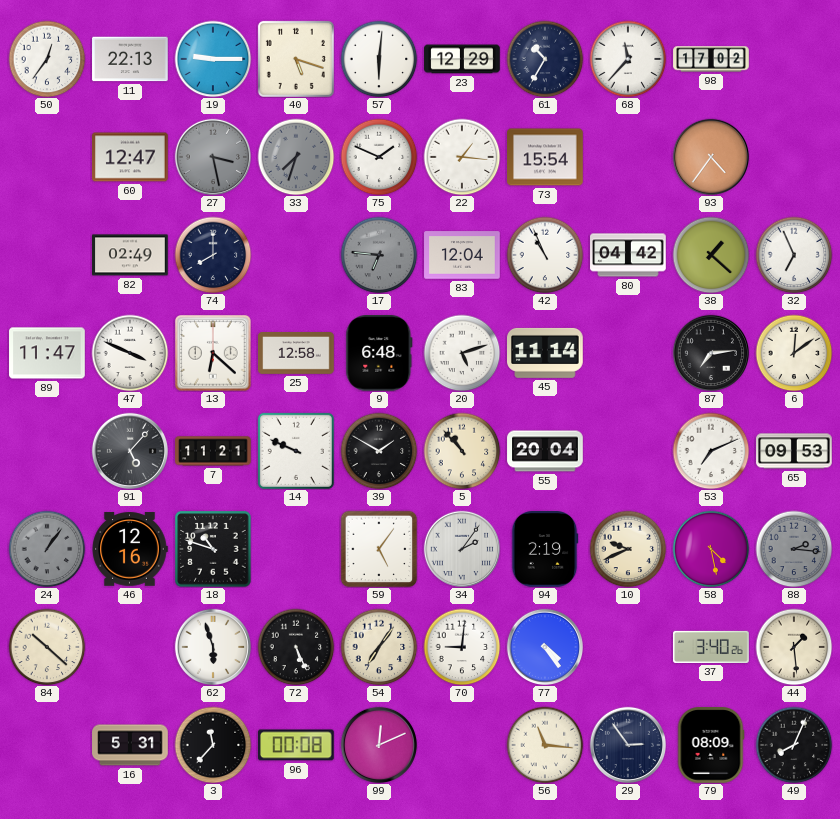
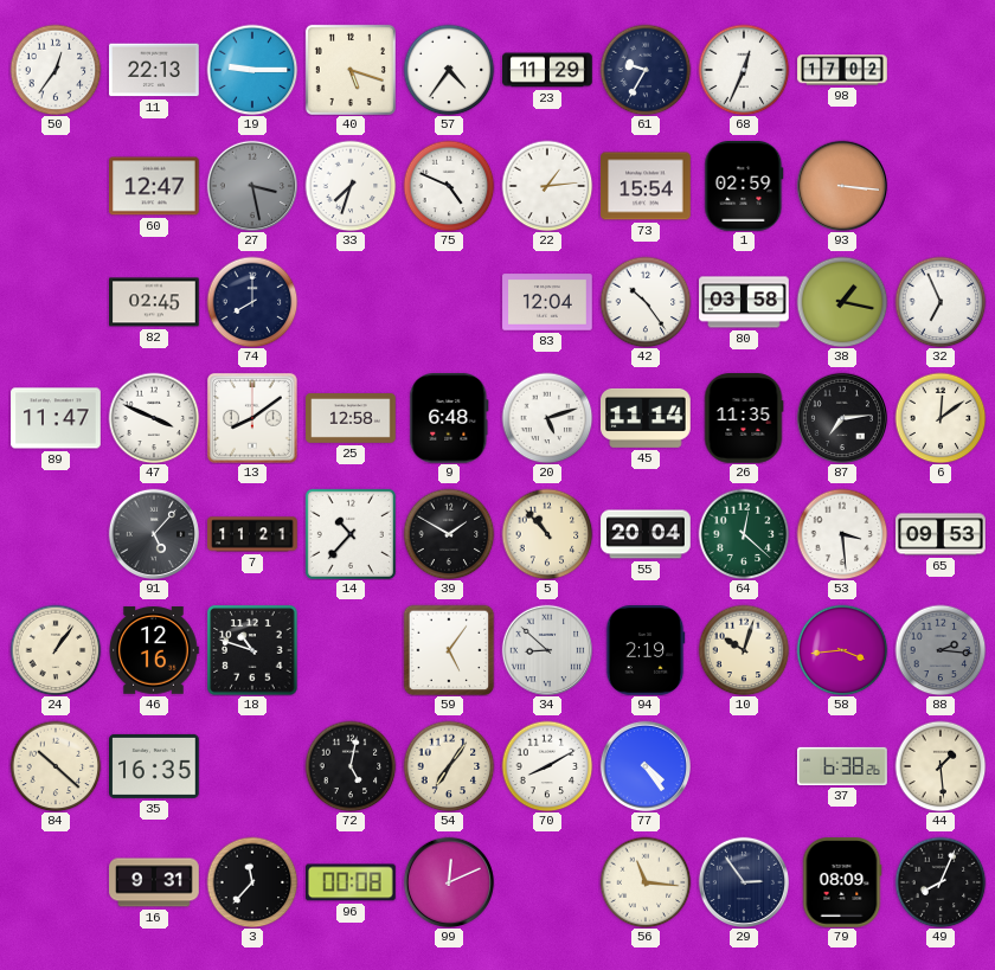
57: 6:01 -> 4:36 (449, 70)
23: 12:29 -> 11:29 (547, 70)
61: 10:35 -> 9:35 (646, 70)
68: 11:37 -> 12:34 (744, 70)
33 dial: grey -> white (351, 186)
75: 1:49 -> 4:49 (449, 186)
22: 1:16 -> 1:14 (547, 186)
1: none -> 02:59 (744, 187)
93: 4:36 -> 3:16 (841, 185)
82: 02:49 -> 02:45 (154, 302)
17: 6:46 -> none (379, 255)
42: 10:56 -> 10:24 (646, 302)
80: 04:42 -> 03:58 (744, 302)
38: 1:22 -> 1:17 (842, 302)
13: 6:22 -> 8:09 (253, 419)
26: none -> 11:35 (744, 418)
14: 9:49 -> 10:37 (351, 534)
64: none -> 12:22 (744, 534)
53: 7:11 -> 3:29 (842, 534)
24 dial: grey -> cream (56, 650)
34: 2:06 -> 8:52 (546, 649)
10: 9:41 -> 10:03 (744, 650)
58: 4:28 -> 3:44 (842, 650)
35: none -> 16:35 (154, 766)
62: 5:57 -> none (212, 646)
72: 5:26 -> 5:02 (351, 766)
70: 9:01 -> 8:10 (547, 766)
37: 3:40 -> 6:38 (842, 766)
16: 5:31 -> 9:31 (154, 882)
